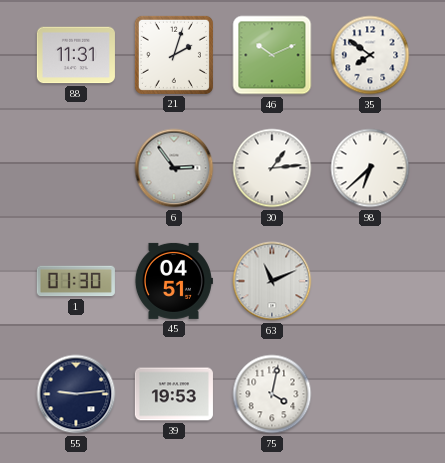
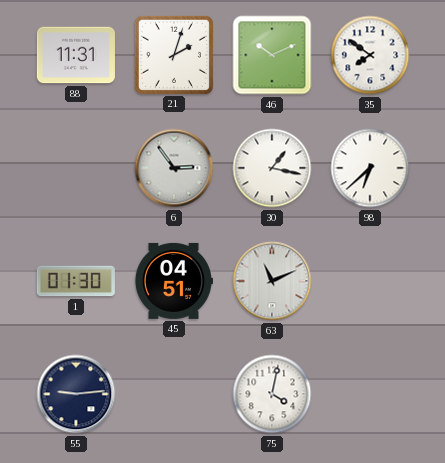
30: 1:14 -> 1:17 (272, 168)
39: 19:53 -> none (174, 394)
